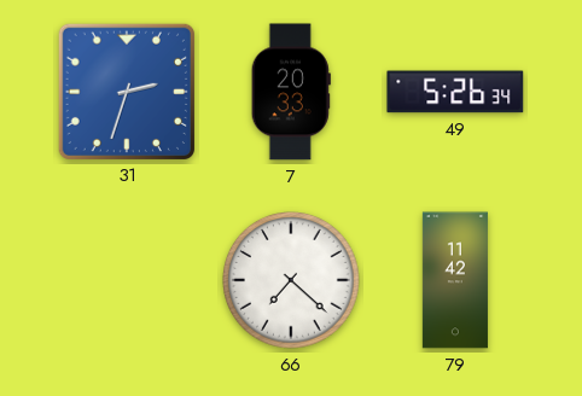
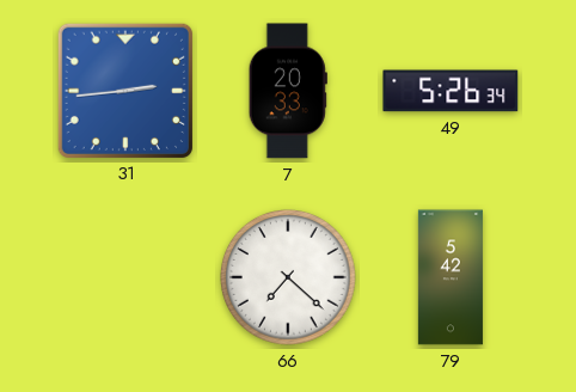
31: 2:33 -> 2:44 (124, 90)
79: 11:42 -> 5:42 (451, 277)
